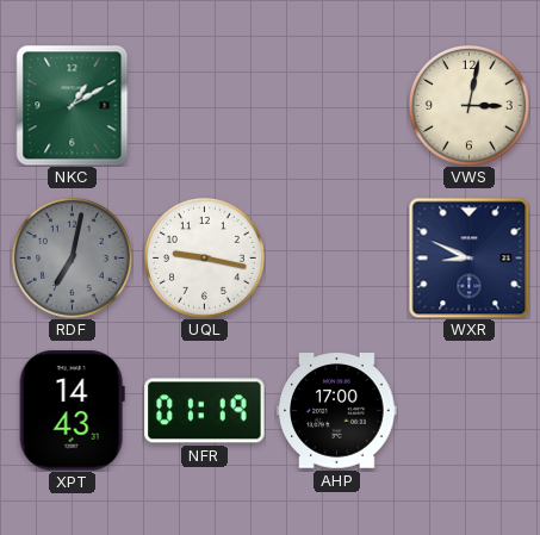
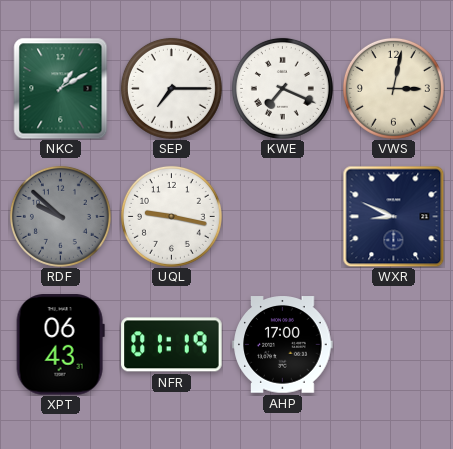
SEP: none -> 7:15 (171, 88)
KWE: none -> 7:19 (282, 88)
RDF: 7:02 -> 9:52 (60, 216)
XPT: 14:43 -> 06:43 (60, 345)
